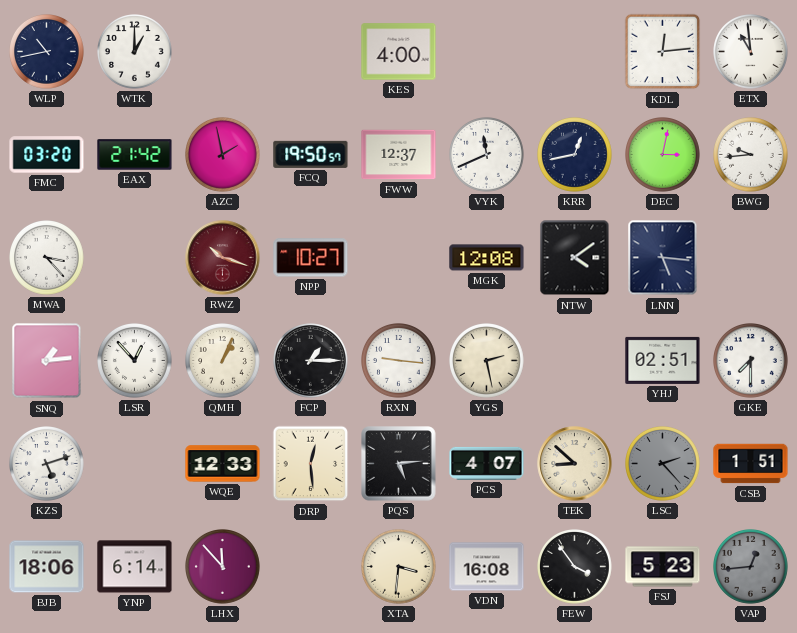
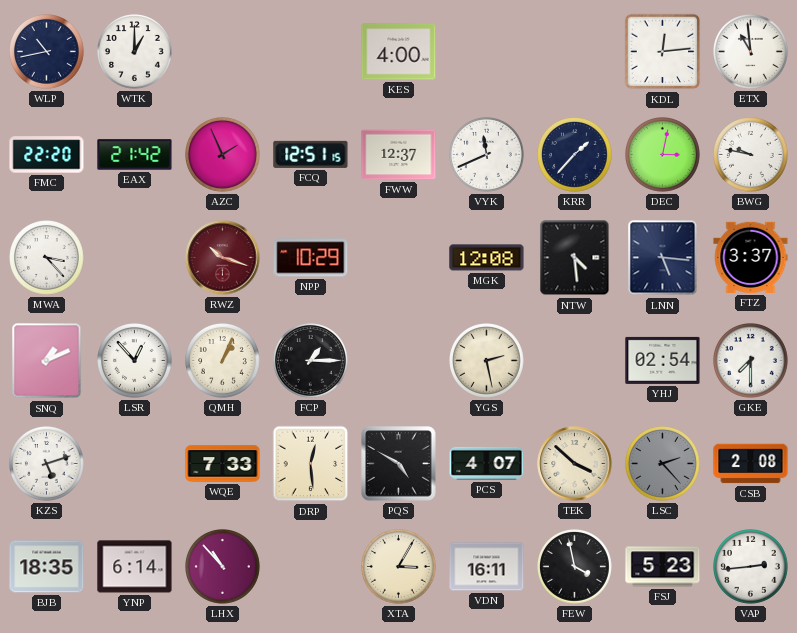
FMC: 03:20 -> 22:20 (47, 155)
AZC: 1:58 -> 1:56 (223, 155)
FCQ: 19:50 -> 12:51 (311, 154)
KRR: 12:43 -> 1:37 (575, 155)
BWG: 9:44 -> 9:47 (751, 155)
NPP: 10:27 -> 10:29 (311, 258)
NTW: 4:09 -> 4:29 (575, 258)
FTZ: none -> 3:37 (751, 257)
SNQ: 1:14 -> 1:11 (47, 361)
RXN: 9:16 -> none (399, 361)
YHJ: 02:51 -> 02:54 (663, 360)
WQE: 12:33 -> 7:33 (223, 464)
PQS: 5:14 -> 4:50 (399, 464)
TEK: 8:52 -> 3:52 (575, 464)
CSB: 1:51 -> 2:08 (751, 464)
BJB: 18:06 -> 18:35 (47, 567)
LHX: 11:53 -> 10:53 (223, 567)
XTA: 3:31 -> 3:05 (399, 567)
VDN: 16:08 -> 16:11 (487, 567)
FEW: 3:54 -> 3:58 (575, 567)
VAP: 12:44 -> 2:44 (751, 567)
VAP dial: grey -> white (751, 567)
